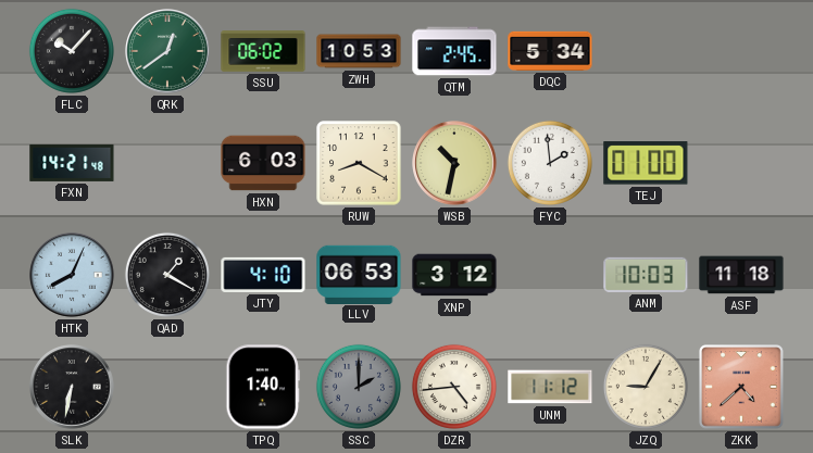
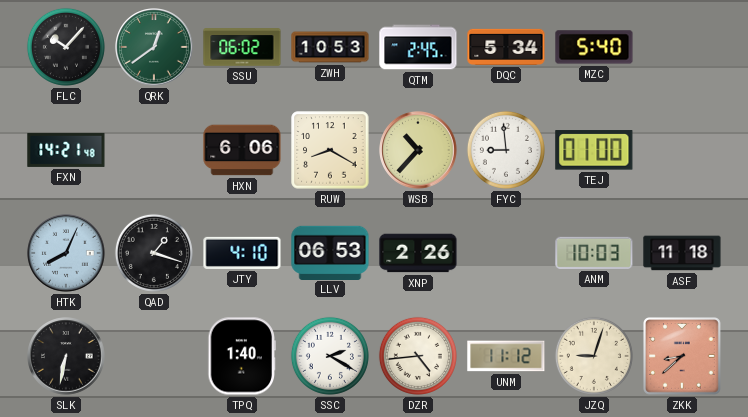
MZC: none -> 5:40 (594, 47)
HXN: 6:03 -> 6:06 (242, 150)
WSB: 10:32 -> 10:37 (418, 150)
FYC: 1:59 -> 8:59 (506, 150)
QAD: 1:20 -> 1:18 (154, 253)
XNP: 3:12 -> 2:26 (418, 253)
SSC: 2:00 -> 2:20 (330, 356)
SSC dial: grey -> white (330, 356)
JZQ: 9:05 -> 9:03 (594, 356)
ZKK: 4:38 -> 8:38 (683, 357)
